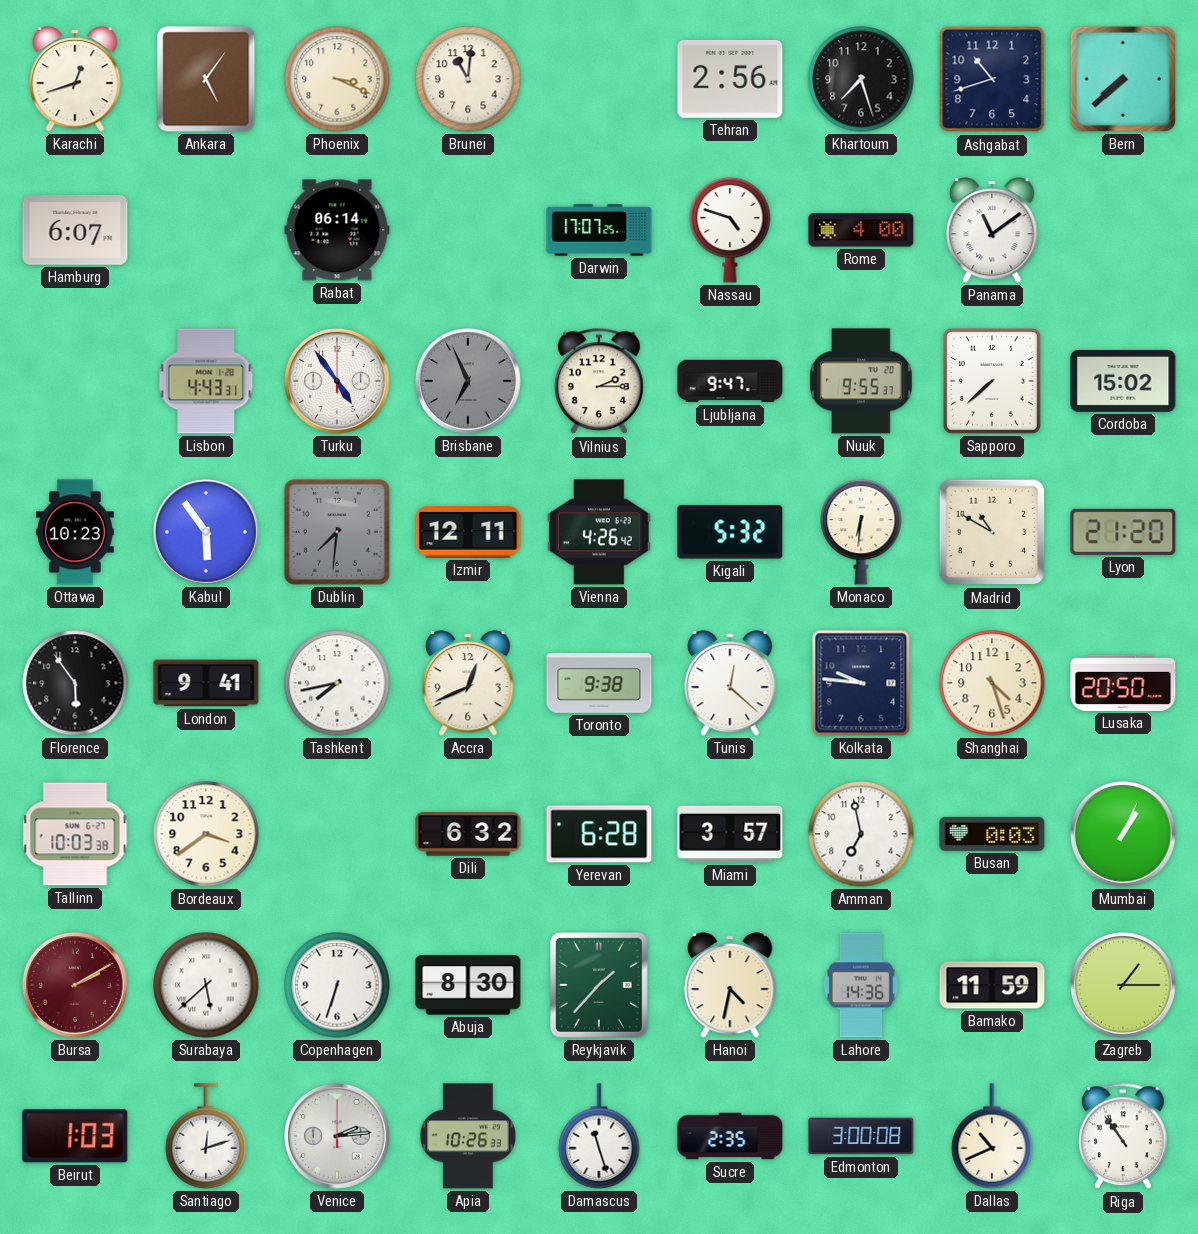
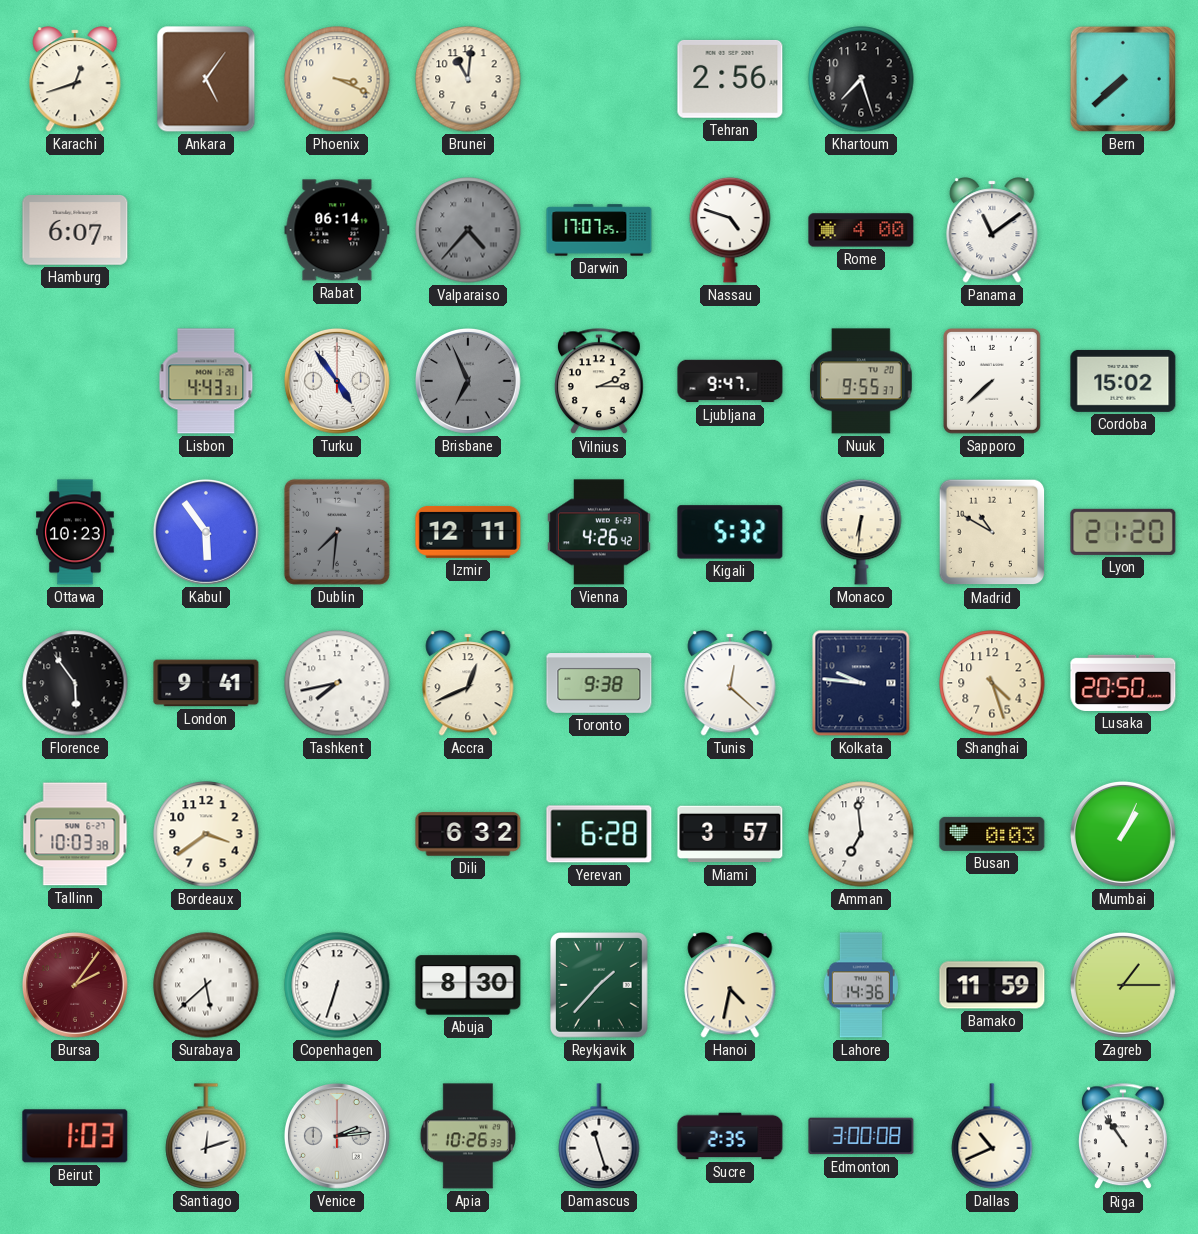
Ashgabat: 10:42 -> none (992, 79)
Valparaiso: none -> 4:37 (468, 230)
Amman: 6:58 -> 6:59 (861, 834)
Bursa: 2:10 -> 2:06 (75, 985)
